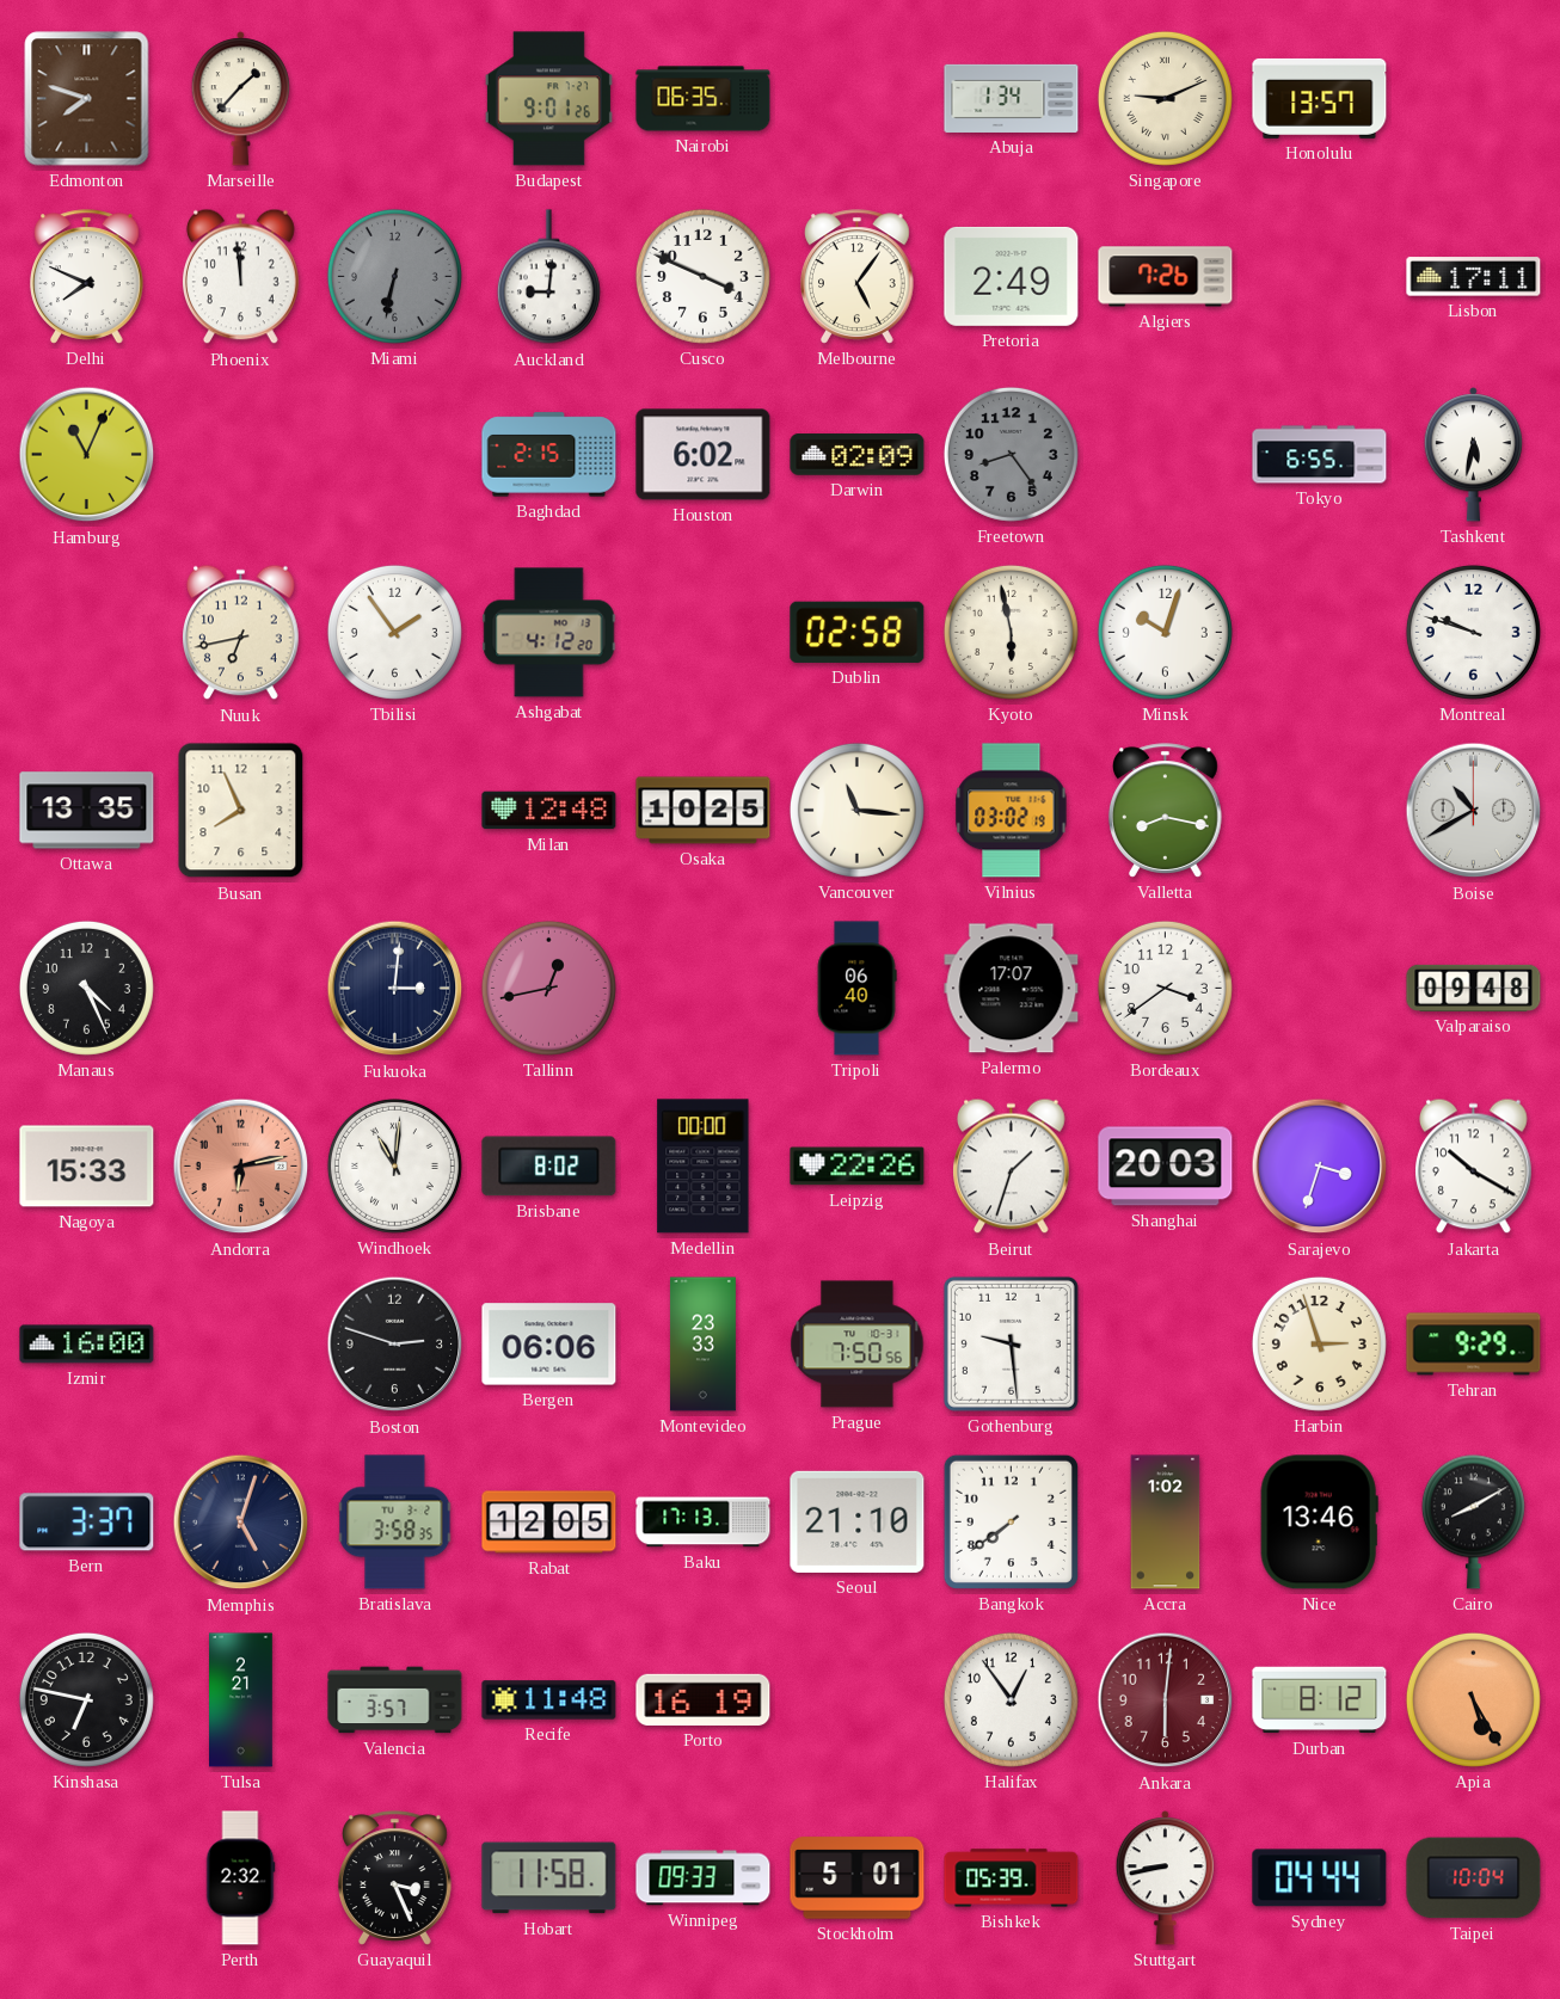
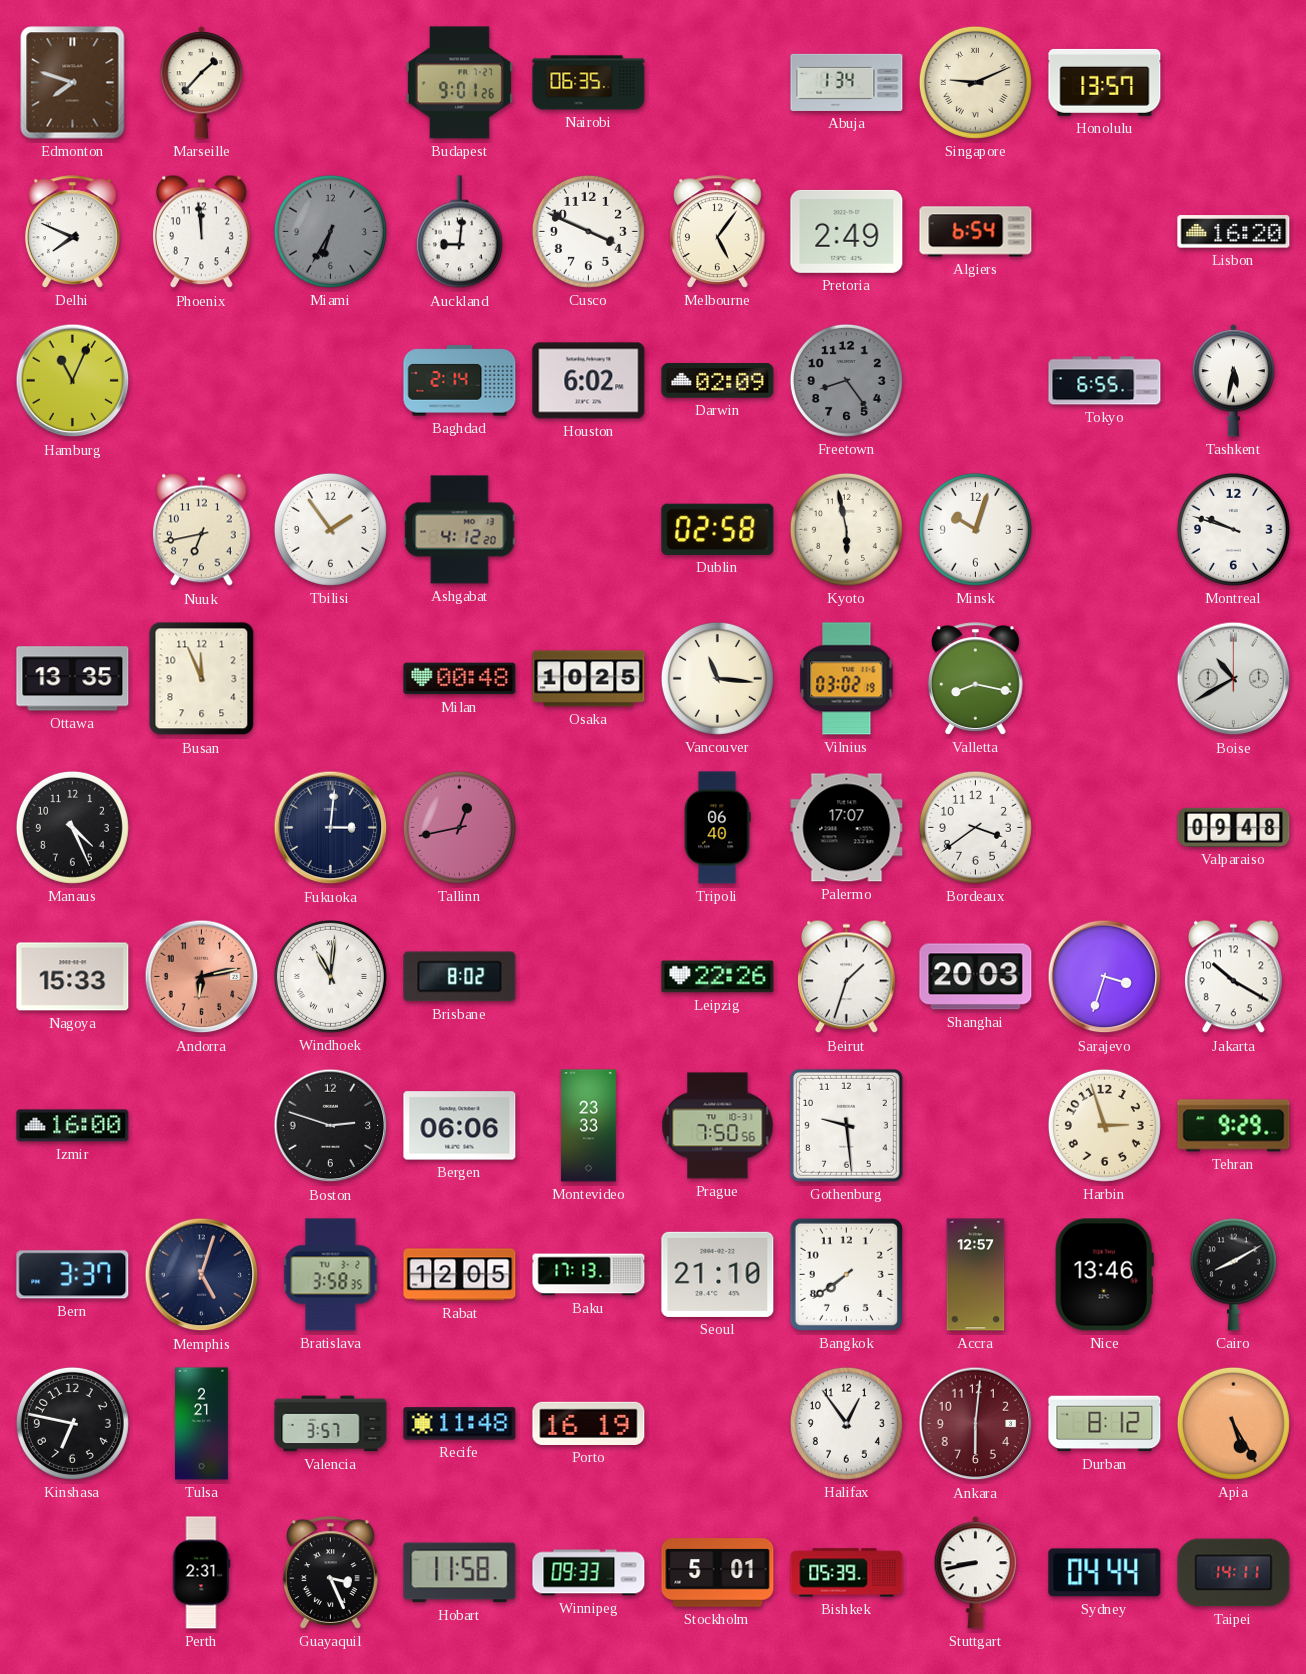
Miami: 6:32 -> 6:35 (330, 231)
Algiers: 7:26 -> 6:54 (976, 232)
Lisbon: 17:11 -> 16:20 (1234, 232)
Baghdad: 2:15 -> 2:14 (460, 381)
Busan: 7:56 -> 11:56 (202, 679)
Milan: 12:48 -> 00:48 (460, 679)
Medellin: 00:00 -> none (704, 1167)
Accra: 1:02 -> 12:57 (976, 1275)
Perth: 2:32 -> 2:31 (201, 1573)
Taipei: 10:04 -> 14:11 (1234, 1573)
